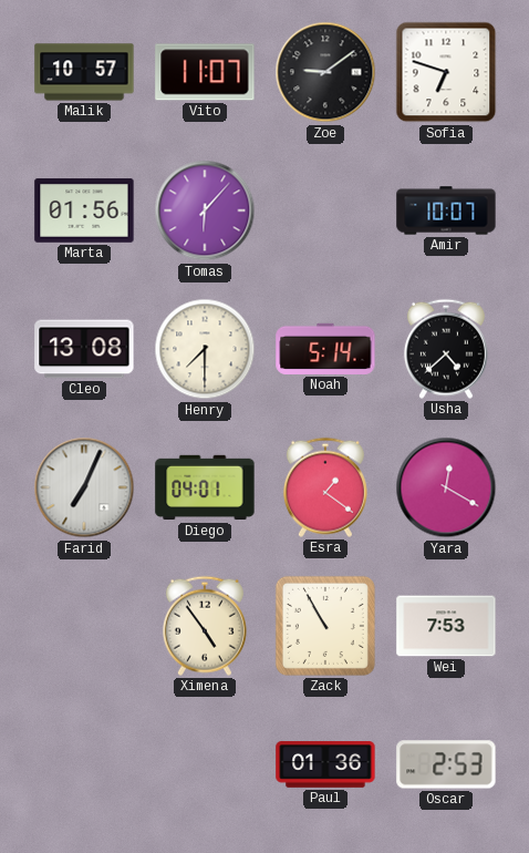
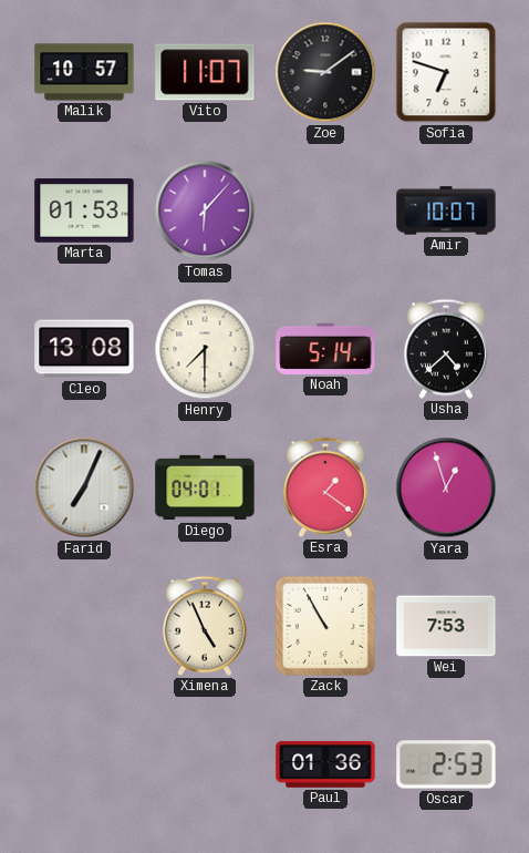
Marta: 01:56 -> 01:53 (84, 210)
Yara: 12:20 -> 12:57 (446, 487)
Ximena: 4:54 -> 4:56 (205, 626)
